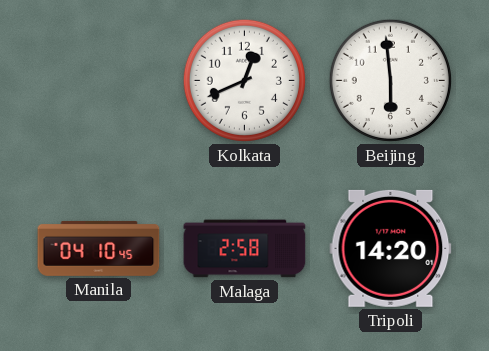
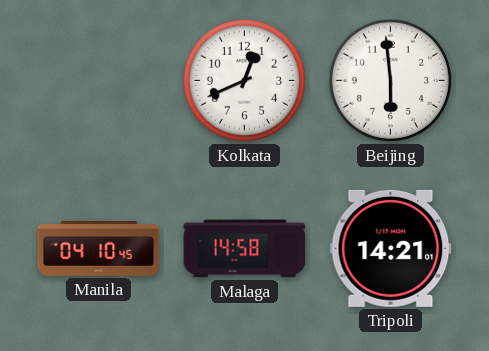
Malaga: 2:58 -> 14:58 (245, 249)
Tripoli: 14:20 -> 14:21 (391, 248)
